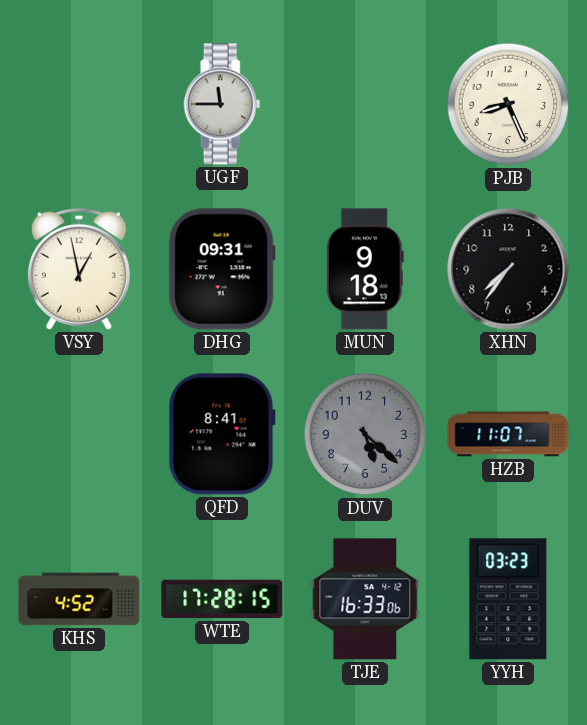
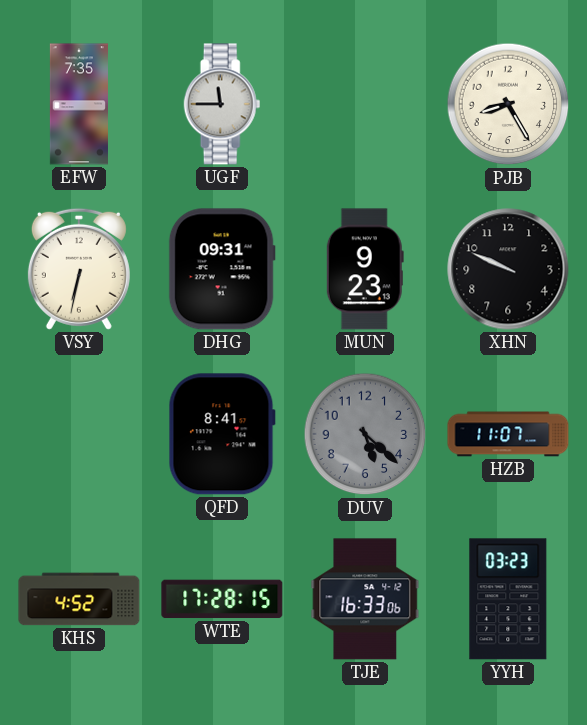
EFW: none -> 7:35 (79, 104)
PJB: 8:26 -> 8:25 (508, 104)
VSY: 12:58 -> 6:32 (79, 269)
MUN: 9:18 -> 9:23 (365, 269)
XHN: 7:36 -> 9:49 (508, 269)
